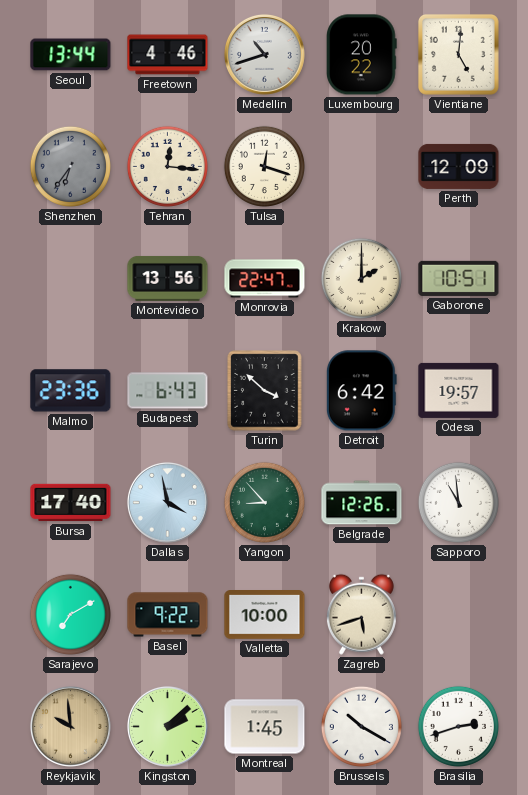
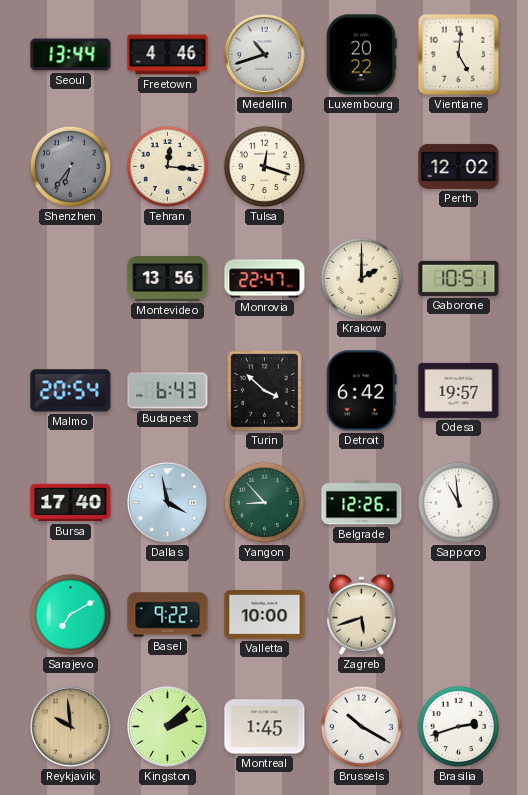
Perth: 12:09 -> 12:02 (459, 166)
Malmo: 23:36 -> 20:54 (71, 391)
